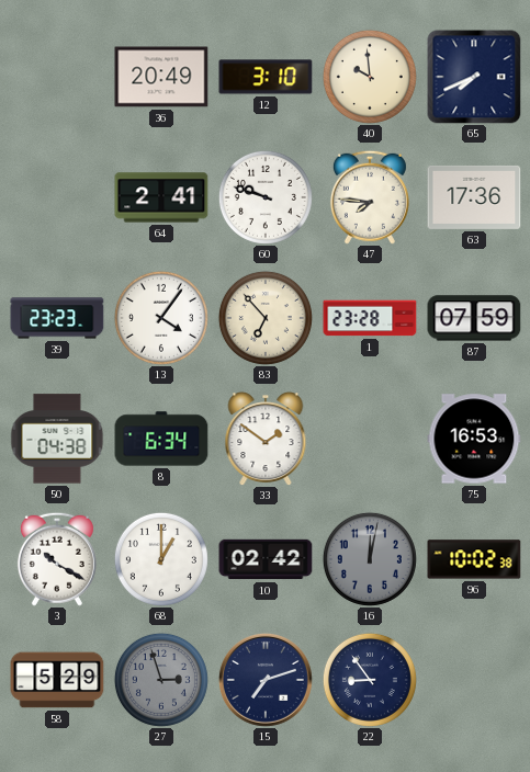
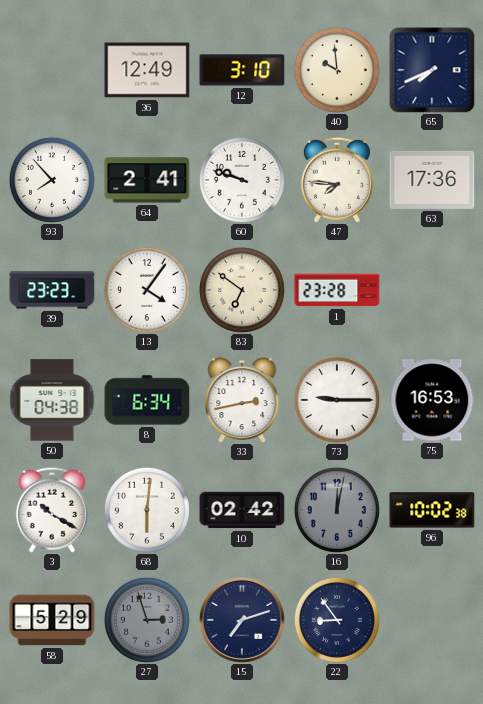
36: 20:49 -> 12:49 (147, 70)
93: none -> 7:53 (52, 180)
83: 6:53 -> 6:51 (242, 290)
87: 07:59 -> none (474, 318)
33: 1:51 -> 2:43 (242, 400)
73: none -> 9:15 (337, 400)
68: 1:00 -> 6:01 (147, 510)
